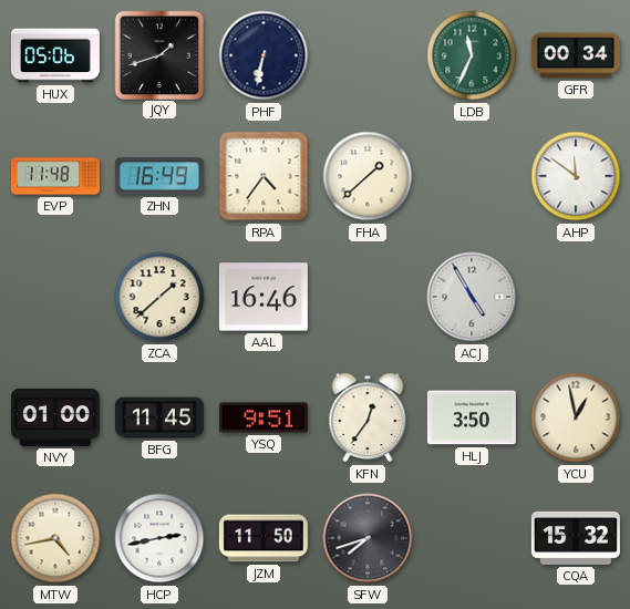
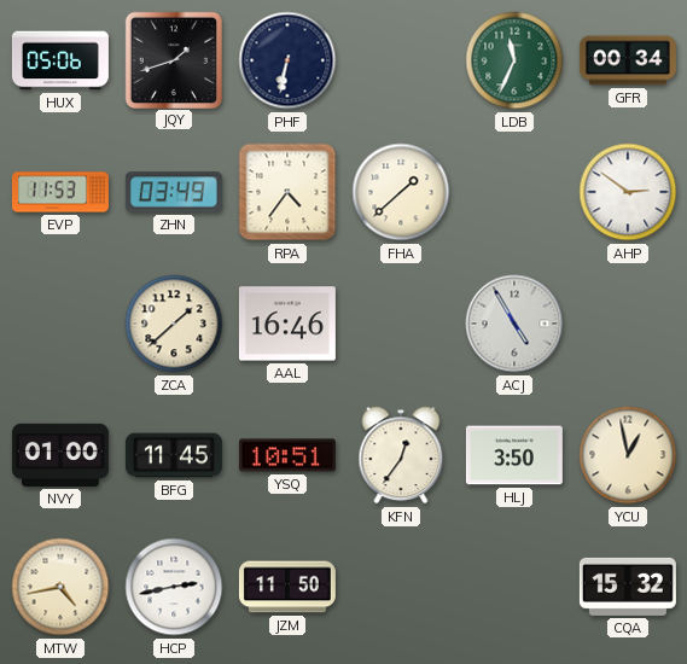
EVP: 11:48 -> 11:53 (60, 192)
ZHN: 16:49 -> 03:49 (174, 192)
AHP: 11:51 -> 2:51 (628, 192)
YSQ: 9:51 -> 10:51 (287, 455)
SFW: 7:42 -> none (368, 538)
